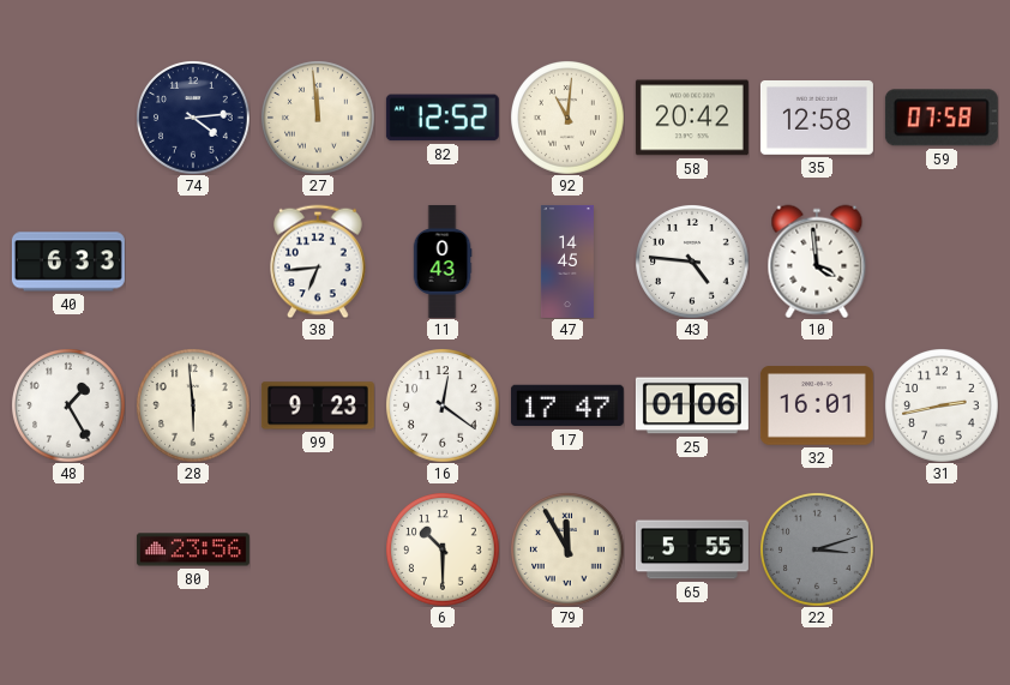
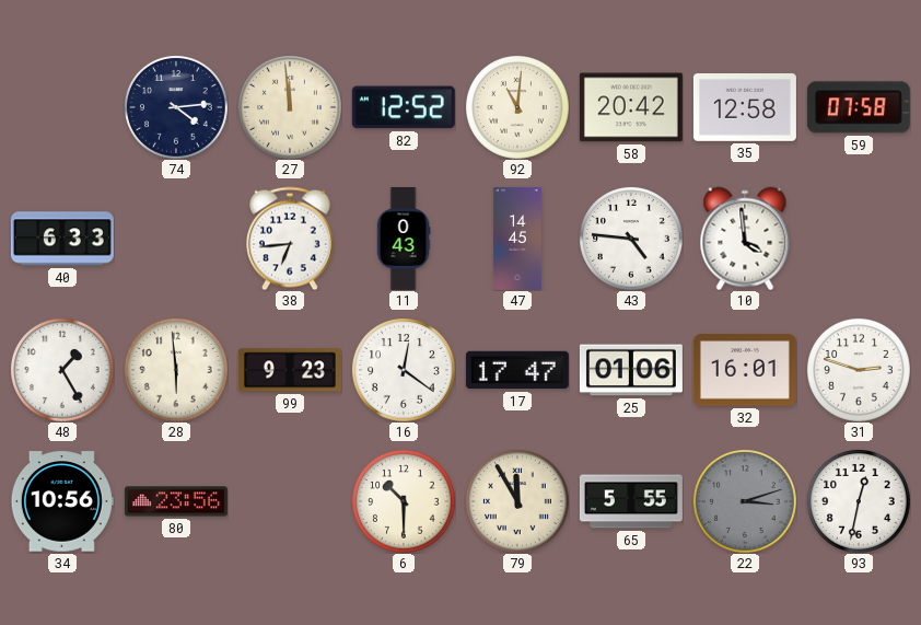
31: 2:43 -> 2:48 (859, 370)
34: none -> 10:56 (62, 501)
93: none -> 12:32 (859, 501)
